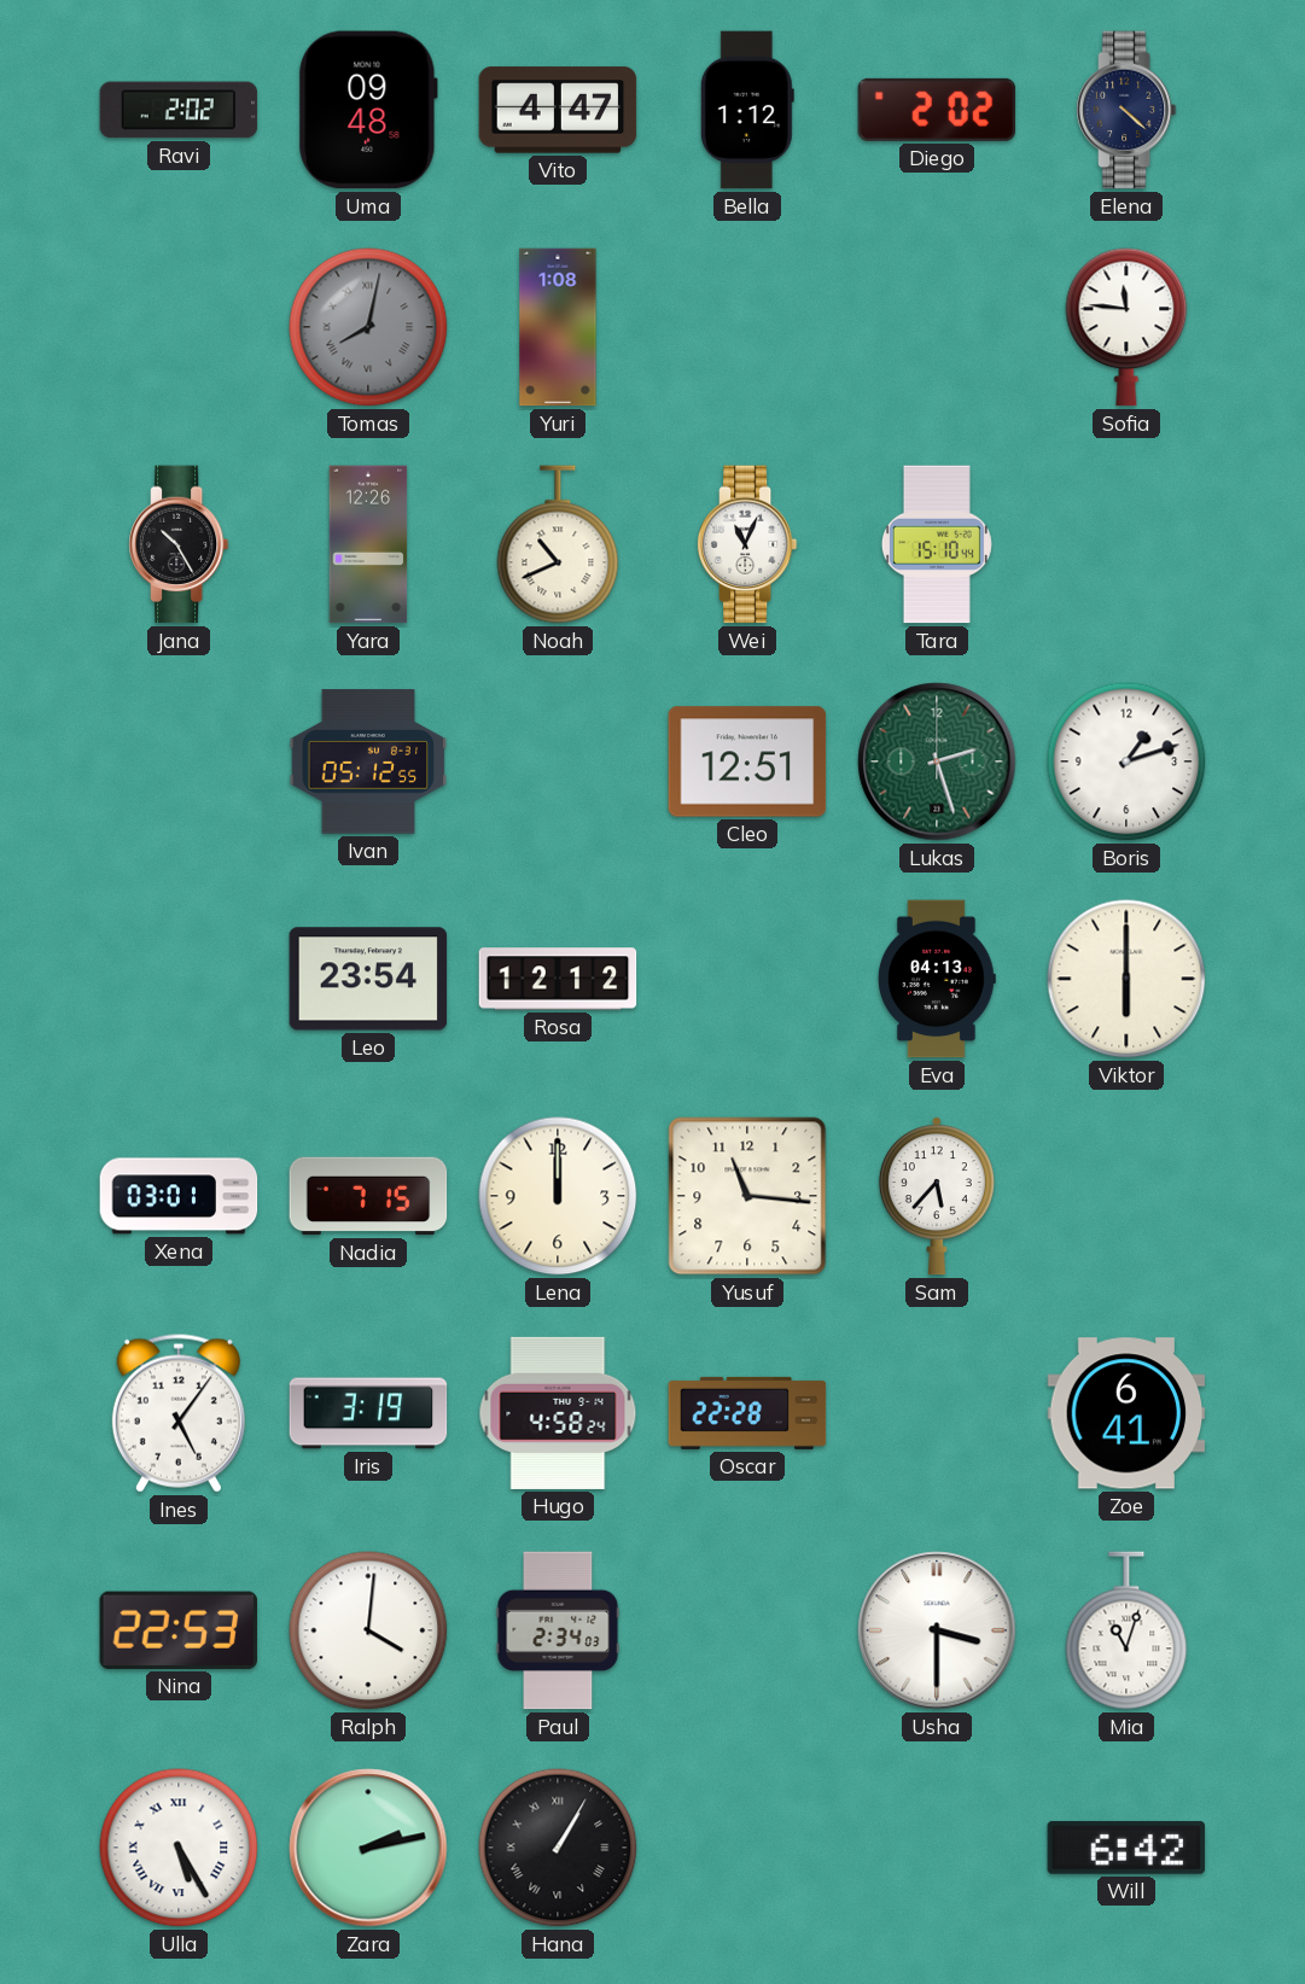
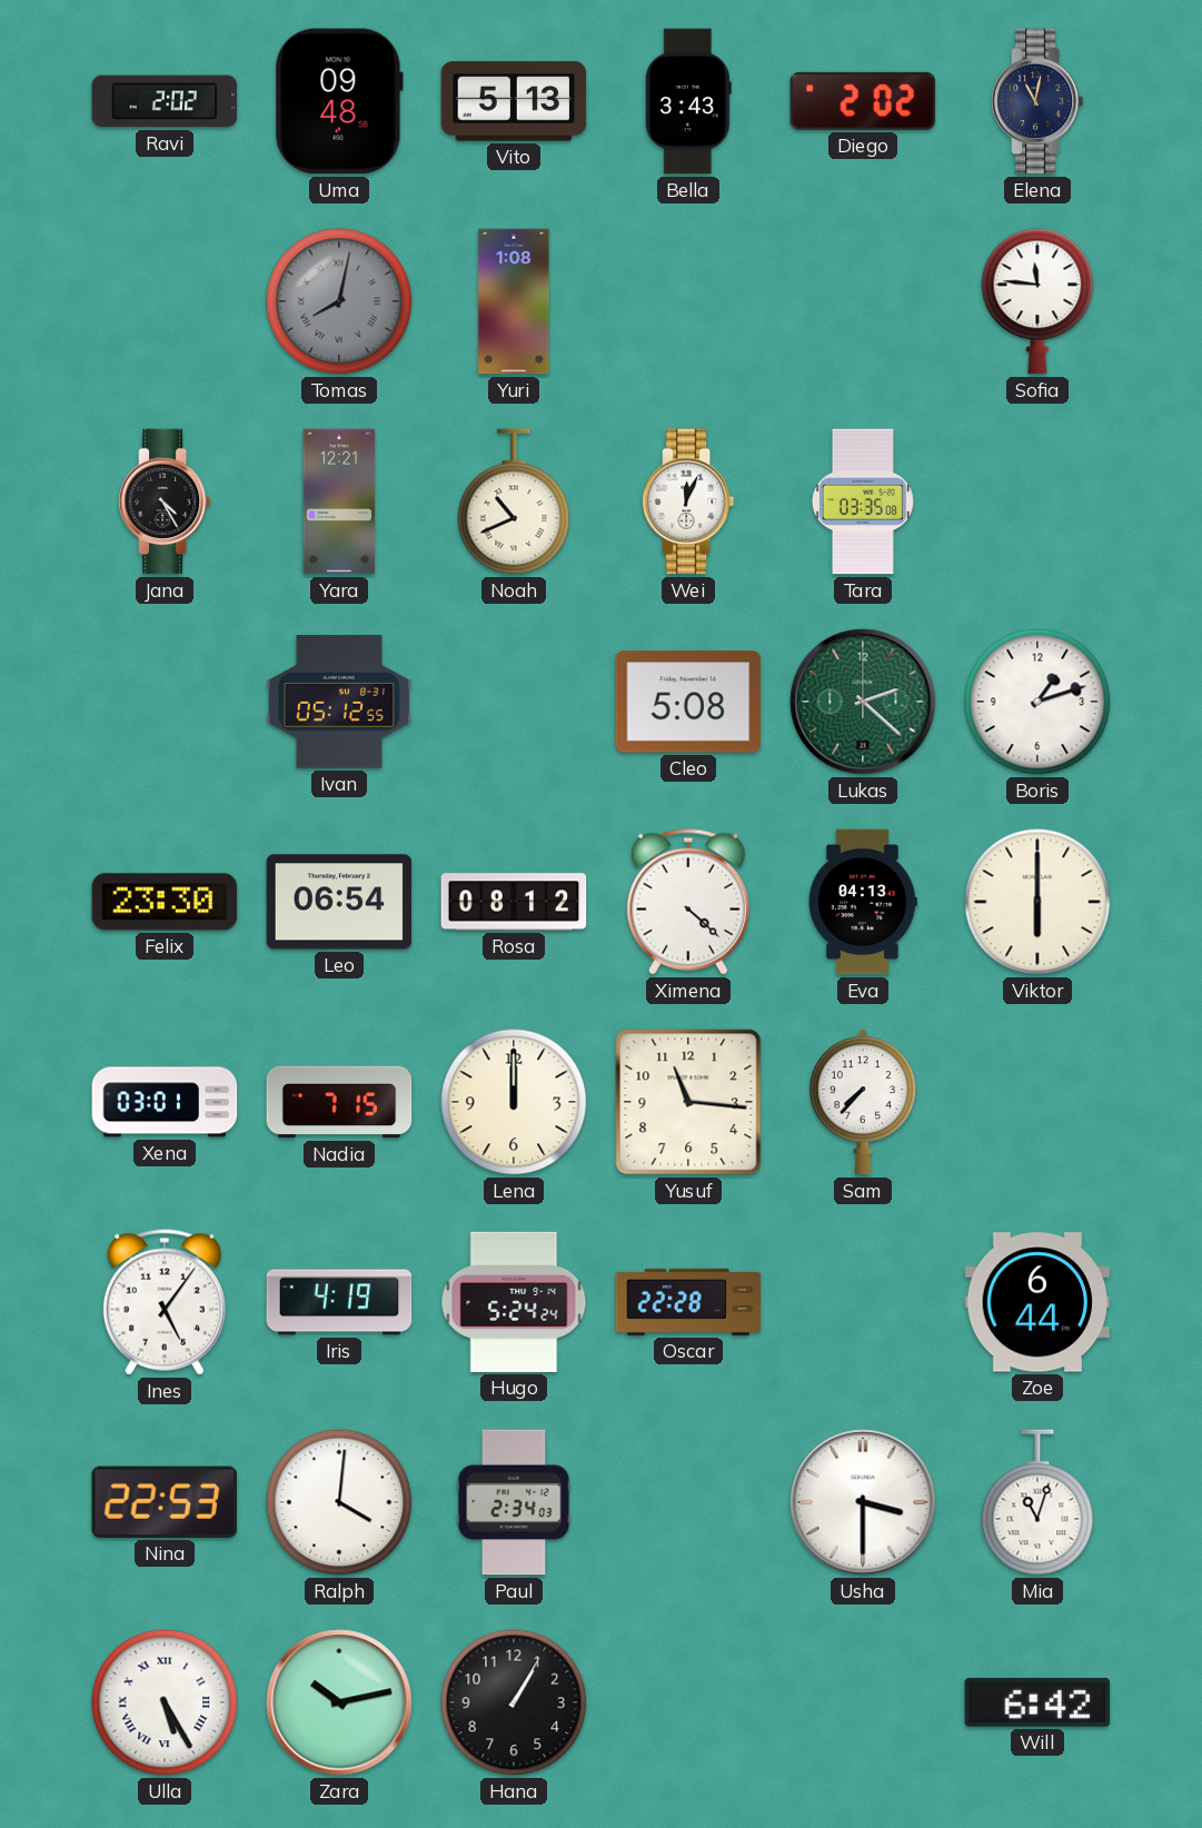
Vito: 4:47 -> 5:13 (514, 101)
Bella: 1:12 -> 3:43 (688, 101)
Elena: 4:22 -> 11:02 (1037, 101)
Jana: 10:25 -> 4:25 (165, 501)
Yara: 12:26 -> 12:21 (339, 501)
Wei: 11:04 -> 12:04 (688, 501)
Tara: 15:10 -> 03:35 (863, 501)
Cleo: 12:51 -> 5:08 (688, 702)
Lukas: 2:27 -> 2:22 (863, 702)
Felix: none -> 23:30 (165, 902)
Leo: 23:54 -> 06:54 (339, 902)
Rosa: 12:12 -> 08:12 (514, 902)
Ximena: none -> 4:22 (688, 902)
Sam: 5:37 -> 7:37 (863, 1102)
Iris: 3:19 -> 4:19 (339, 1302)
Hugo: 4:58 -> 5:24 (514, 1302)
Zoe: 6:41 -> 6:44 (1037, 1302)
Zara: 2:13 -> 10:13 (339, 1702)
Hana numerals: Roman -> Arabic (514, 1702)
